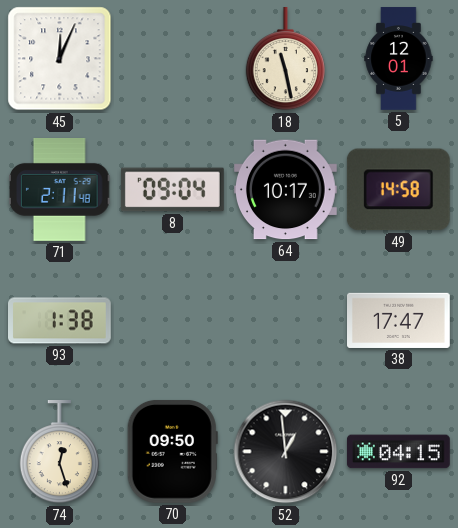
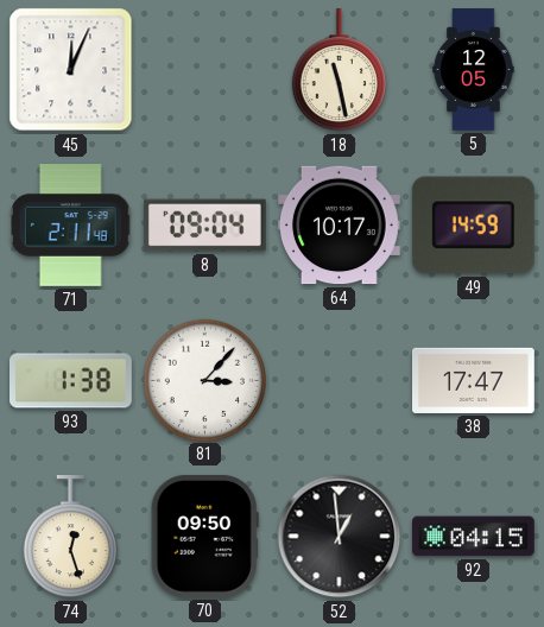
5: 12:01 -> 12:05 (474, 70)
49: 14:58 -> 14:59 (473, 226)
81: none -> 3:07 (204, 380)
